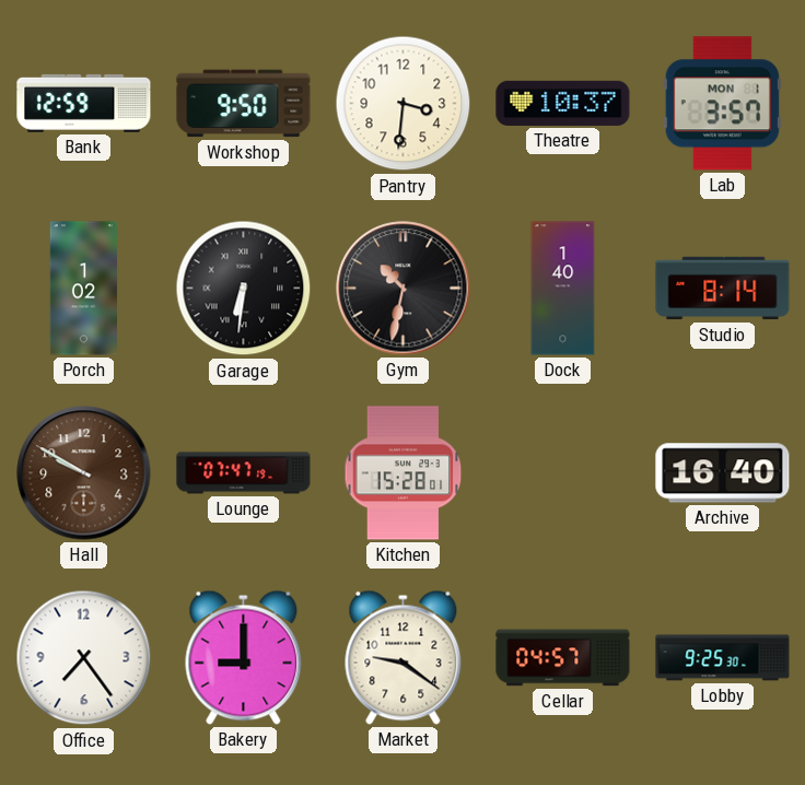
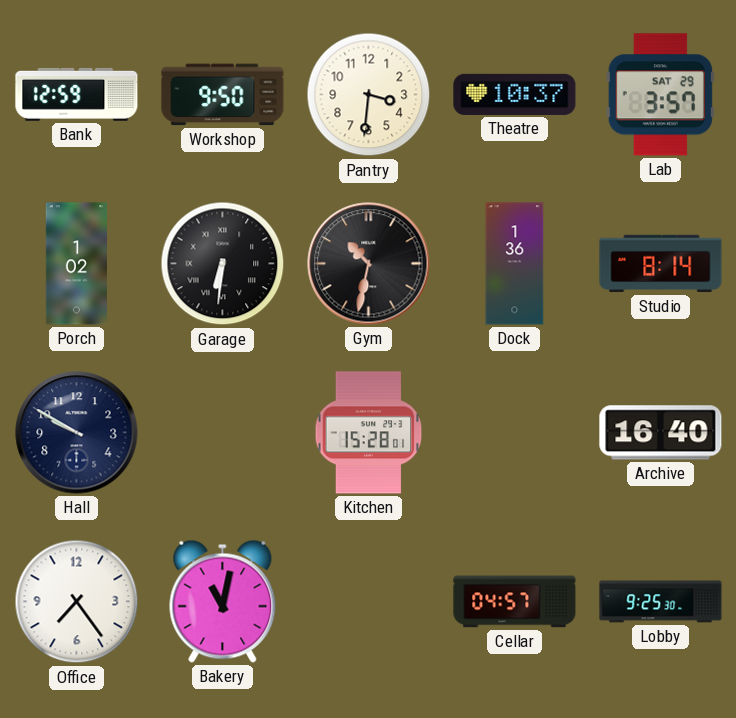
Lab date: MON 1 -> SAT 29 (660, 95)
Dock: 1:40 -> 1:36 (515, 264)
Hall dial: brown -> navy (77, 433)
Lounge: 07:47 -> none (244, 473)
Bakery: 9:00 -> 11:02 (223, 601)
Market: 9:21 -> none (404, 657)
